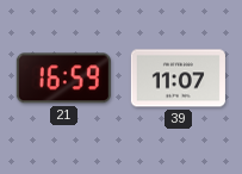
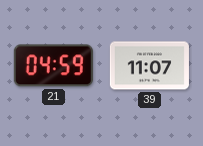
21: 16:59 -> 04:59 (53, 66)
